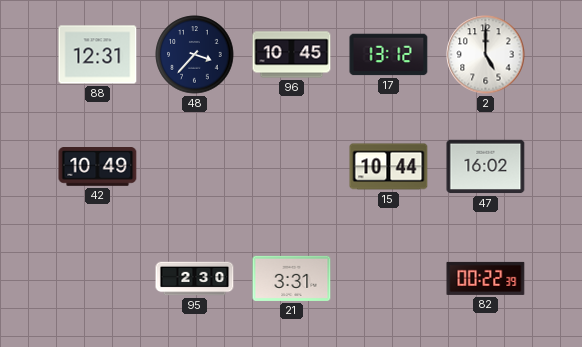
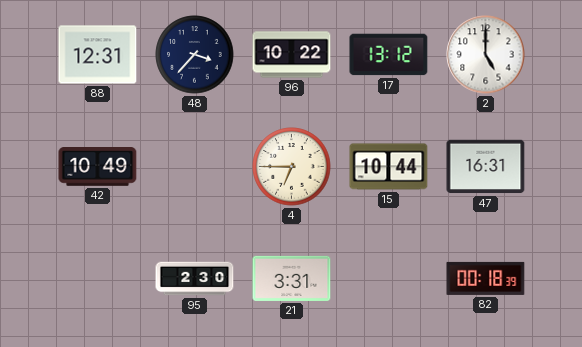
96: 10:45 -> 10:22 (292, 55)
4: none -> 6:45 (292, 167)
47: 16:02 -> 16:31 (486, 167)
82: 00:22 -> 00:18 (486, 278)
